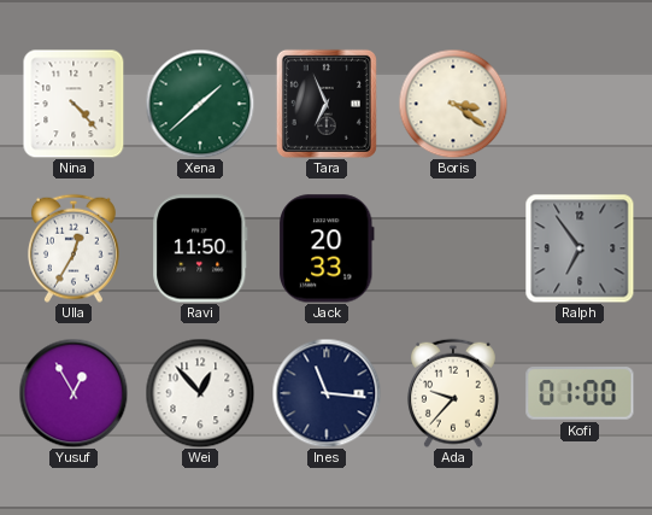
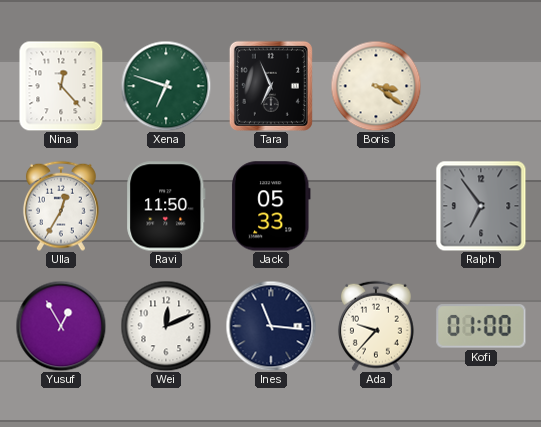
Nina: 4:23 -> 12:23 (61, 86)
Xena: 1:38 -> 6:48 (166, 86)
Jack: 20:33 -> 05:33 (271, 206)
Wei: 12:53 -> 12:11 (166, 326)
